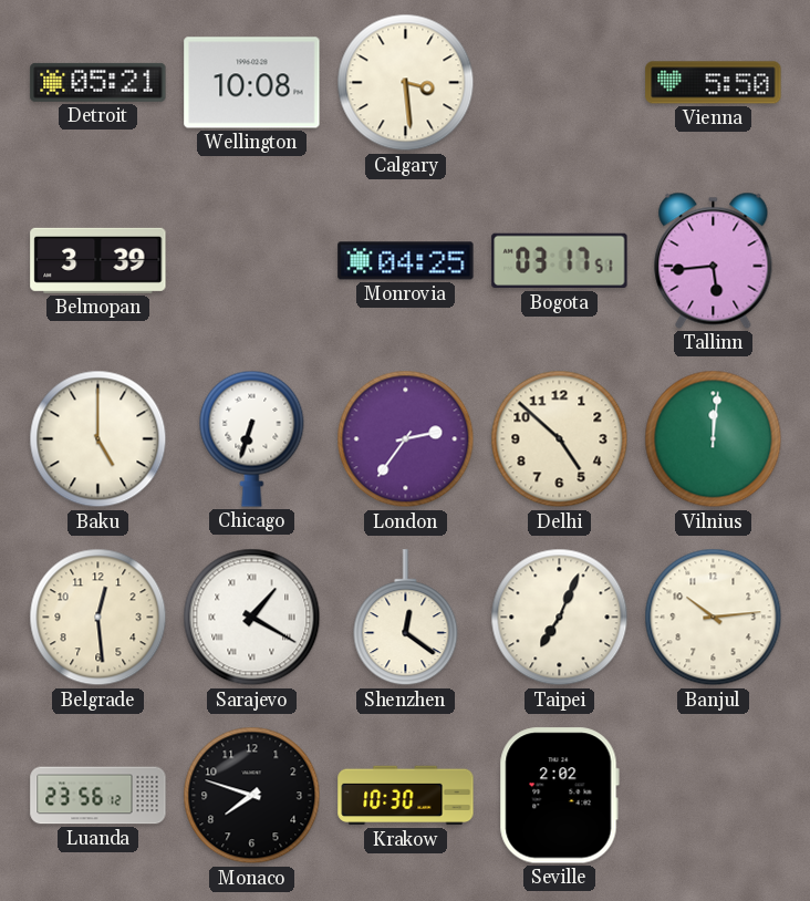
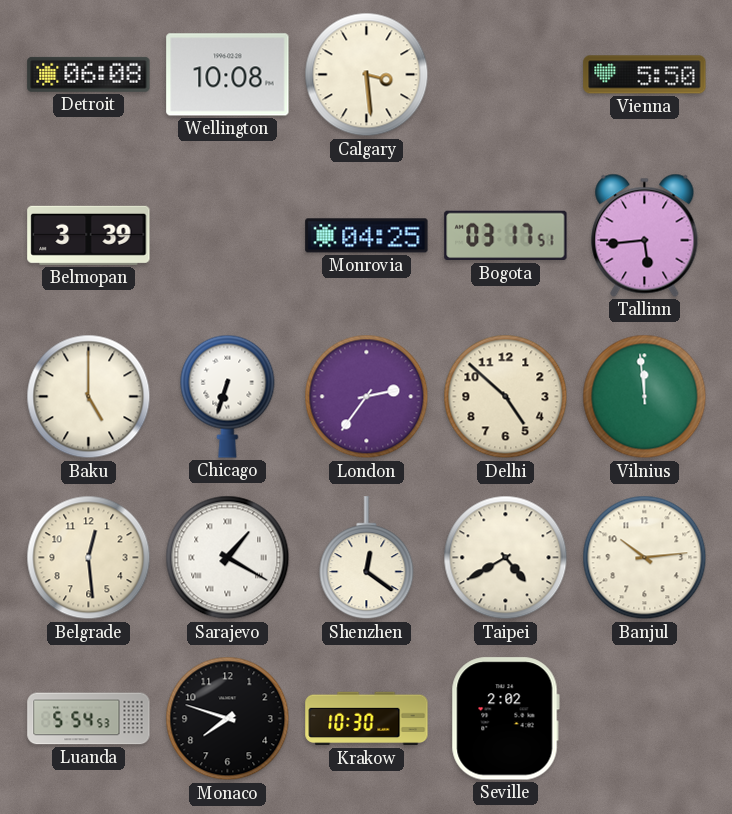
Detroit: 05:21 -> 06:08 (89, 74)
Vilnius: 12:01 -> 11:59 (645, 397)
Taipei: 7:04 -> 4:40 (506, 558)
Luanda: 23:56 -> 5:54 (89, 719)
